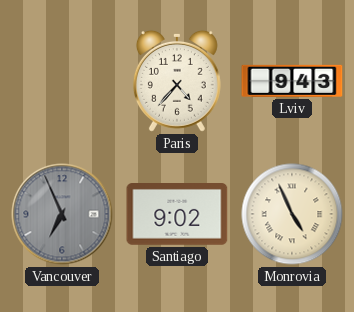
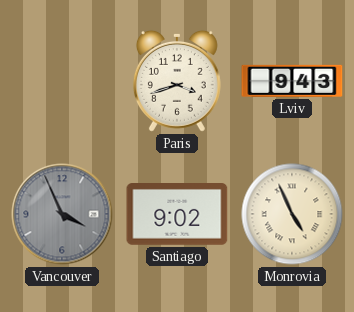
Paris: 4:37 -> 3:42 (177, 81)
Vancouver: 6:56 -> 3:56 (62, 214)
